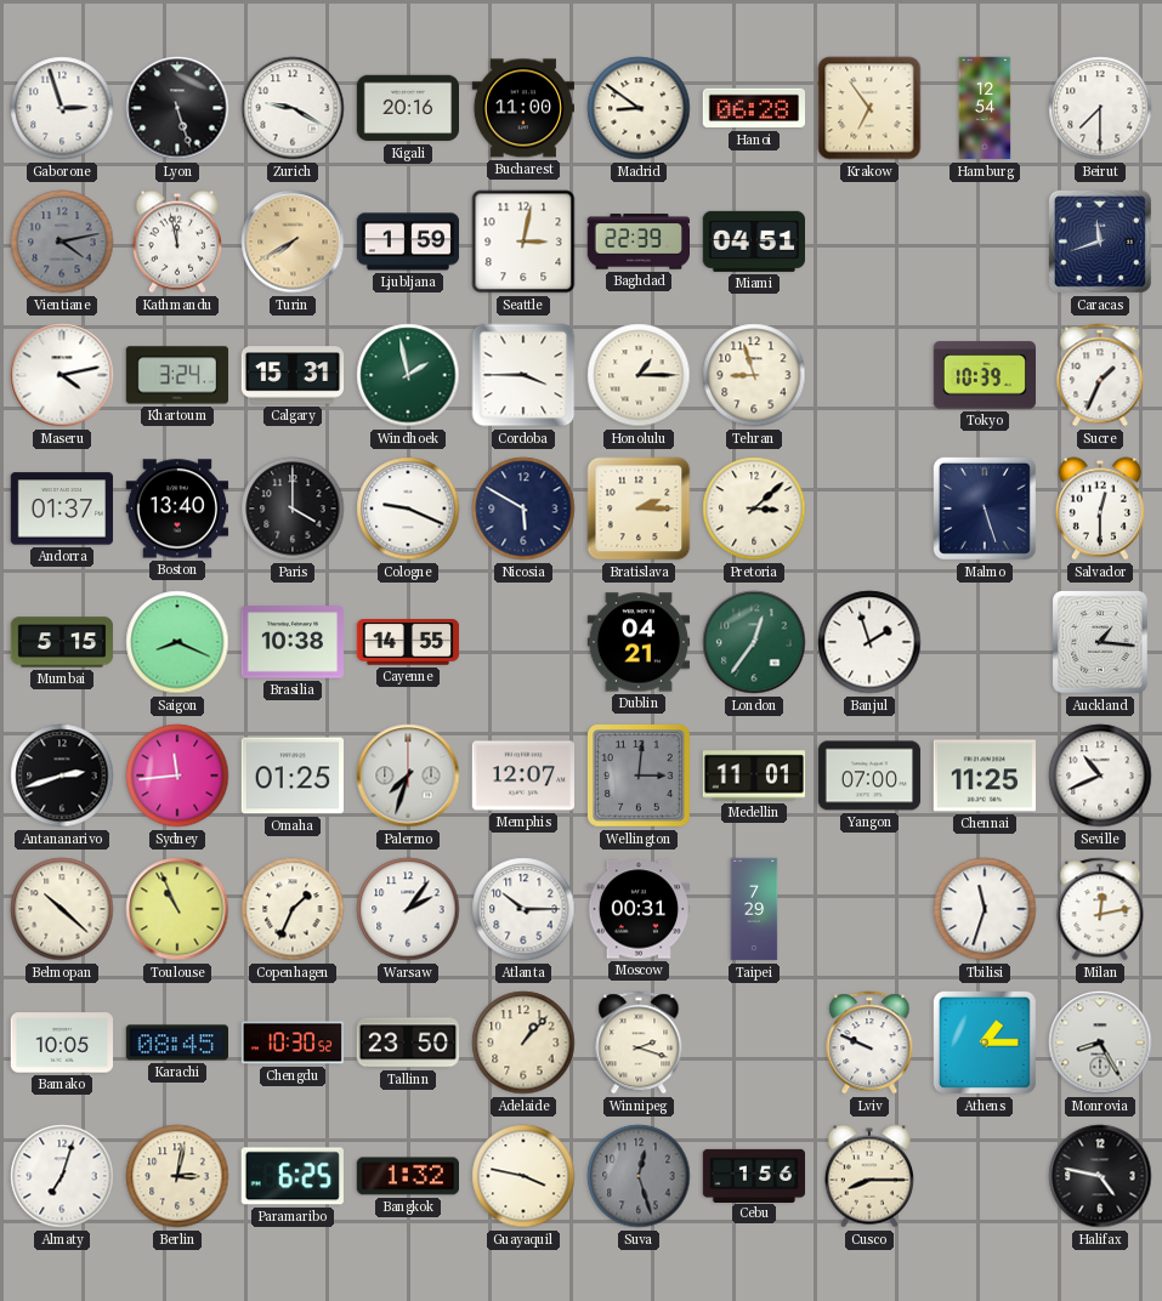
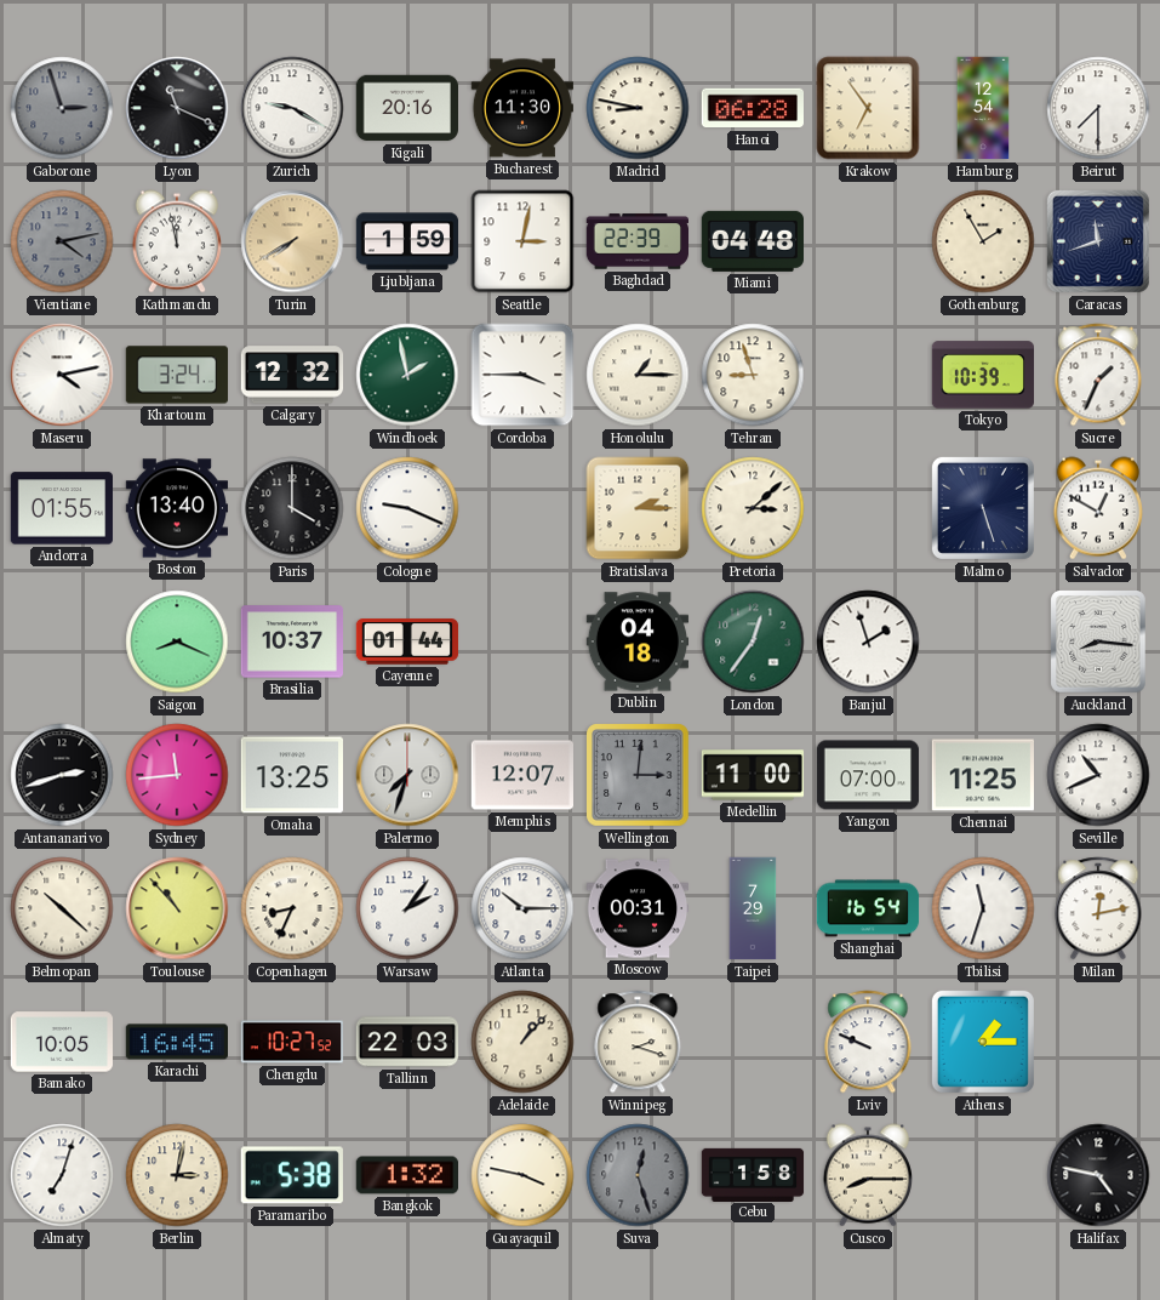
Gaborone dial: white -> grey (62, 108)
Lyon: 5:27 -> 11:19 (177, 108)
Bucharest: 11:00 -> 11:30 (521, 108)
Madrid: 8:51 -> 8:47 (638, 108)
Miami: 04:51 -> 04:48 (752, 241)
Gothenburg: none -> 1:55 (983, 241)
Calgary: 15:31 -> 12:32 (292, 375)
Andorra: 01:37 -> 01:55 (62, 508)
Nicosia: 5:50 -> none (523, 509)
Salvador: 12:30 -> 12:50 (1097, 508)
Mumbai: 5:15 -> none (62, 642)
Brasilia: 10:38 -> 10:37 (292, 642)
Cayenne: 14:55 -> 01:44 (407, 642)
Dublin: 04:21 -> 04:18 (638, 642)
Auckland: 1:16 -> 8:16 (1099, 642)
Omaha: 01:25 -> 13:25 (291, 775)
Medellin: 11:01 -> 11:00 (753, 775)
Toulouse: 10:56 -> 10:53 (177, 908)
Copenhagen: 1:34 -> 8:34 (292, 908)
Shanghai: none -> 16:54 (868, 908)
Karachi: 08:45 -> 16:45 (176, 1042)
Chengdu: 10:30 -> 10:27 (292, 1042)
Tallinn: 23:50 -> 22:03 (407, 1042)
Monrovia: 8:25 -> none (1100, 1042)
Paramaribo: 6:25 -> 5:38 (292, 1175)
Cebu: 1:56 -> 1:58 (753, 1174)
